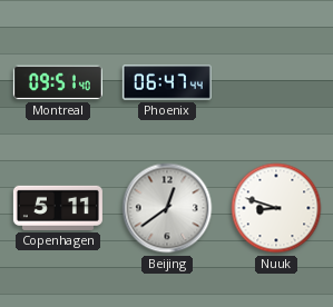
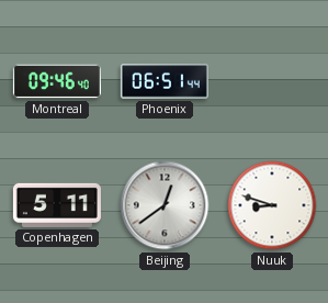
Montreal: 09:51 -> 09:46 (57, 81)
Phoenix: 06:47 -> 06:51 (165, 81)
